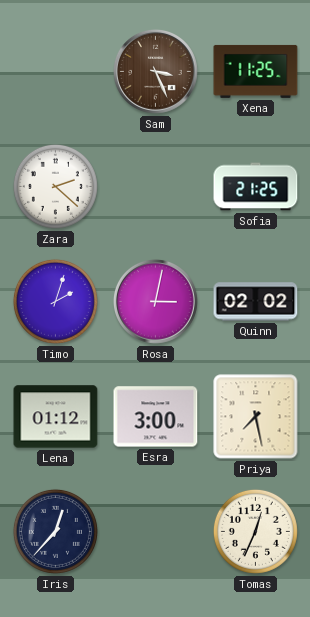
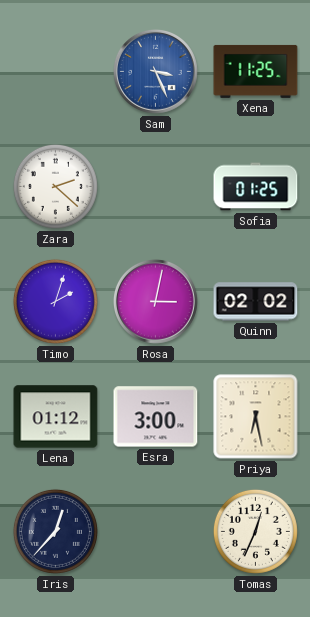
Sam dial: brown -> blue (155, 71)
Sofia: 21:25 -> 01:25 (256, 187)
Priya: 7:28 -> 6:28 (256, 417)
